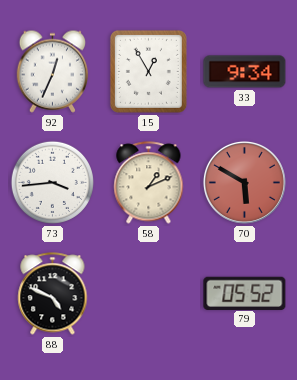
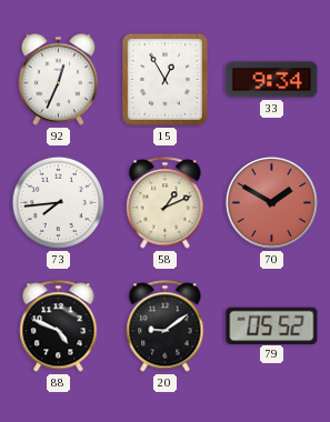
73: 3:44 -> 7:44 (58, 202)
70: 5:50 -> 1:50 (271, 202)
20: none -> 9:09 (166, 326)
